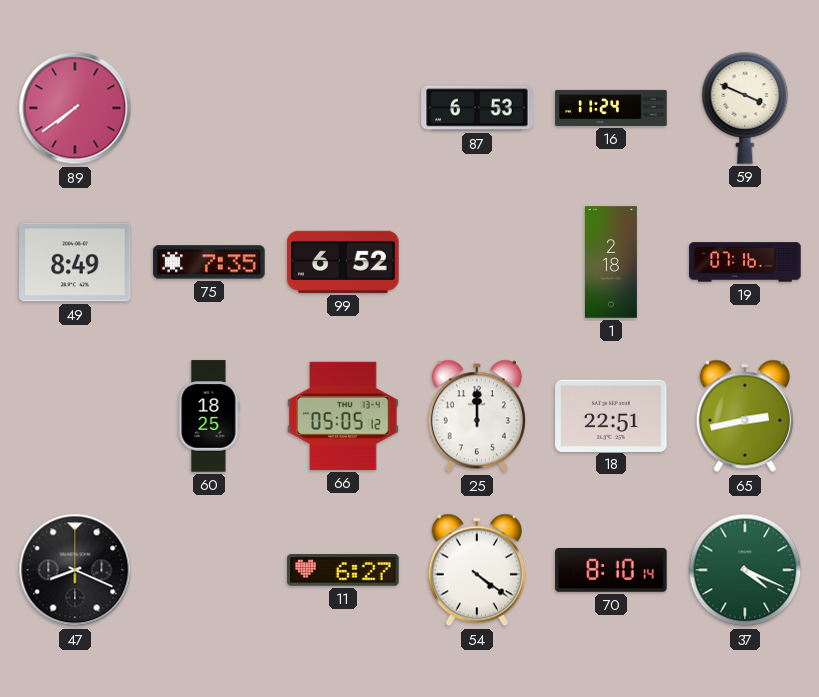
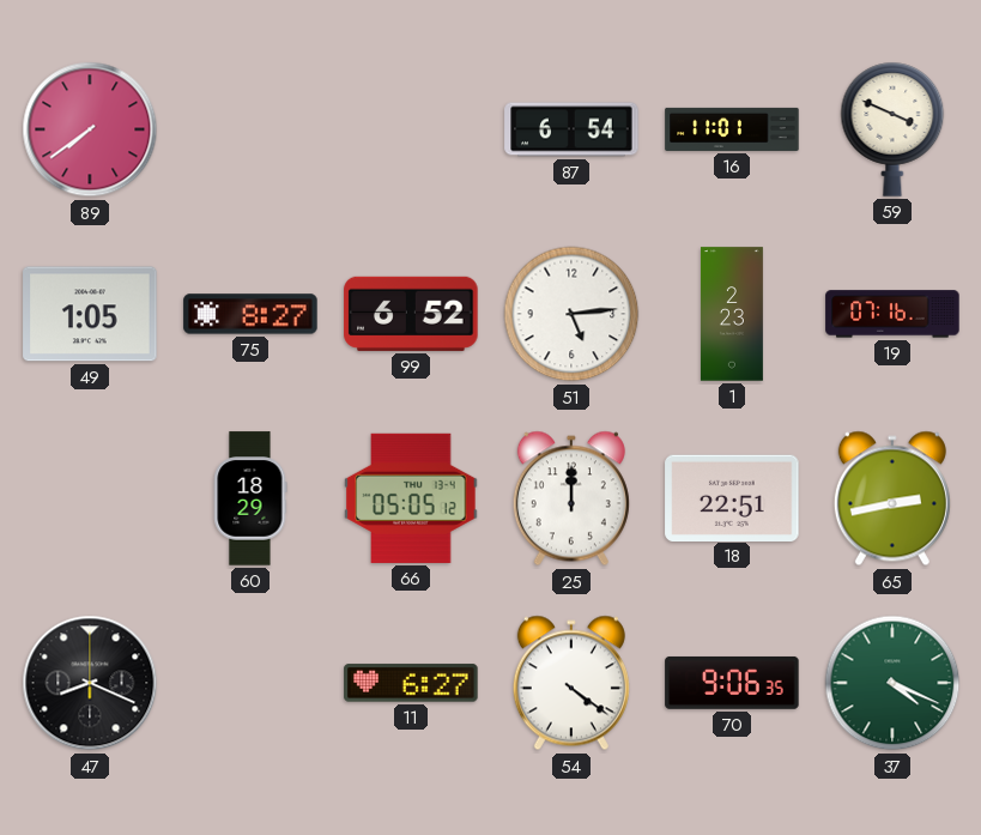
87: 6:53 -> 6:54 (571, 129)
16: 11:24 -> 11:01 (732, 129)
49: 8:49 -> 1:05 (90, 314)
75: 7:35 -> 8:27 (250, 314)
51: none -> 5:14 (571, 314)
1: 2:18 -> 2:23 (732, 314)
60: 18:25 -> 18:29 (250, 498)
70: 8:10 -> 9:06 (732, 683)
